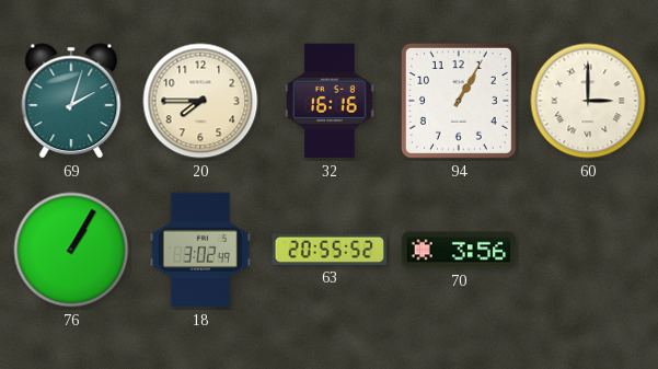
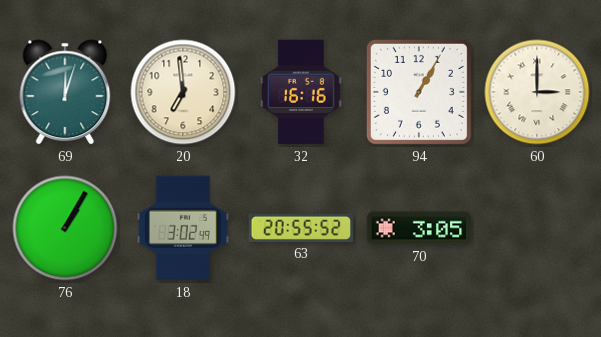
69: 2:03 -> 12:03 (65, 92)
20: 7:45 -> 6:59 (183, 92)
70: 3:56 -> 3:05 (419, 228)
